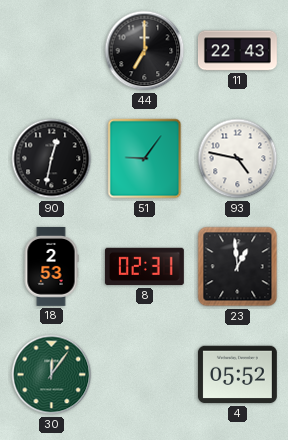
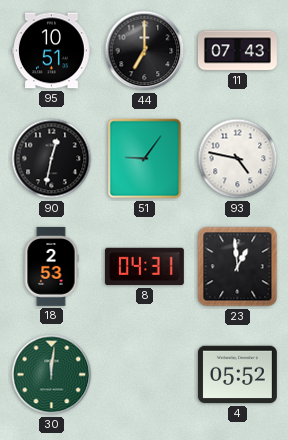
95: none -> 10:51 (51, 51)
11: 22:43 -> 07:43 (237, 51)
8: 02:31 -> 04:31 (144, 267)
30: 12:06 -> 12:01 (52, 375)
